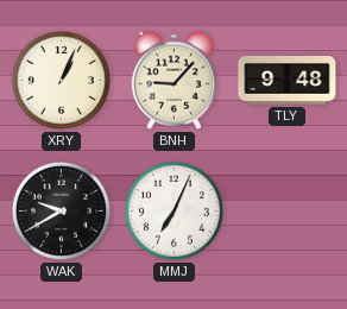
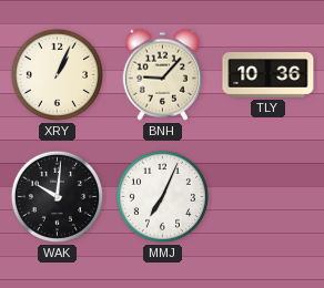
TLY: 9:48 -> 10:36 (269, 75)
WAK: 9:40 -> 10:01 (57, 196)
